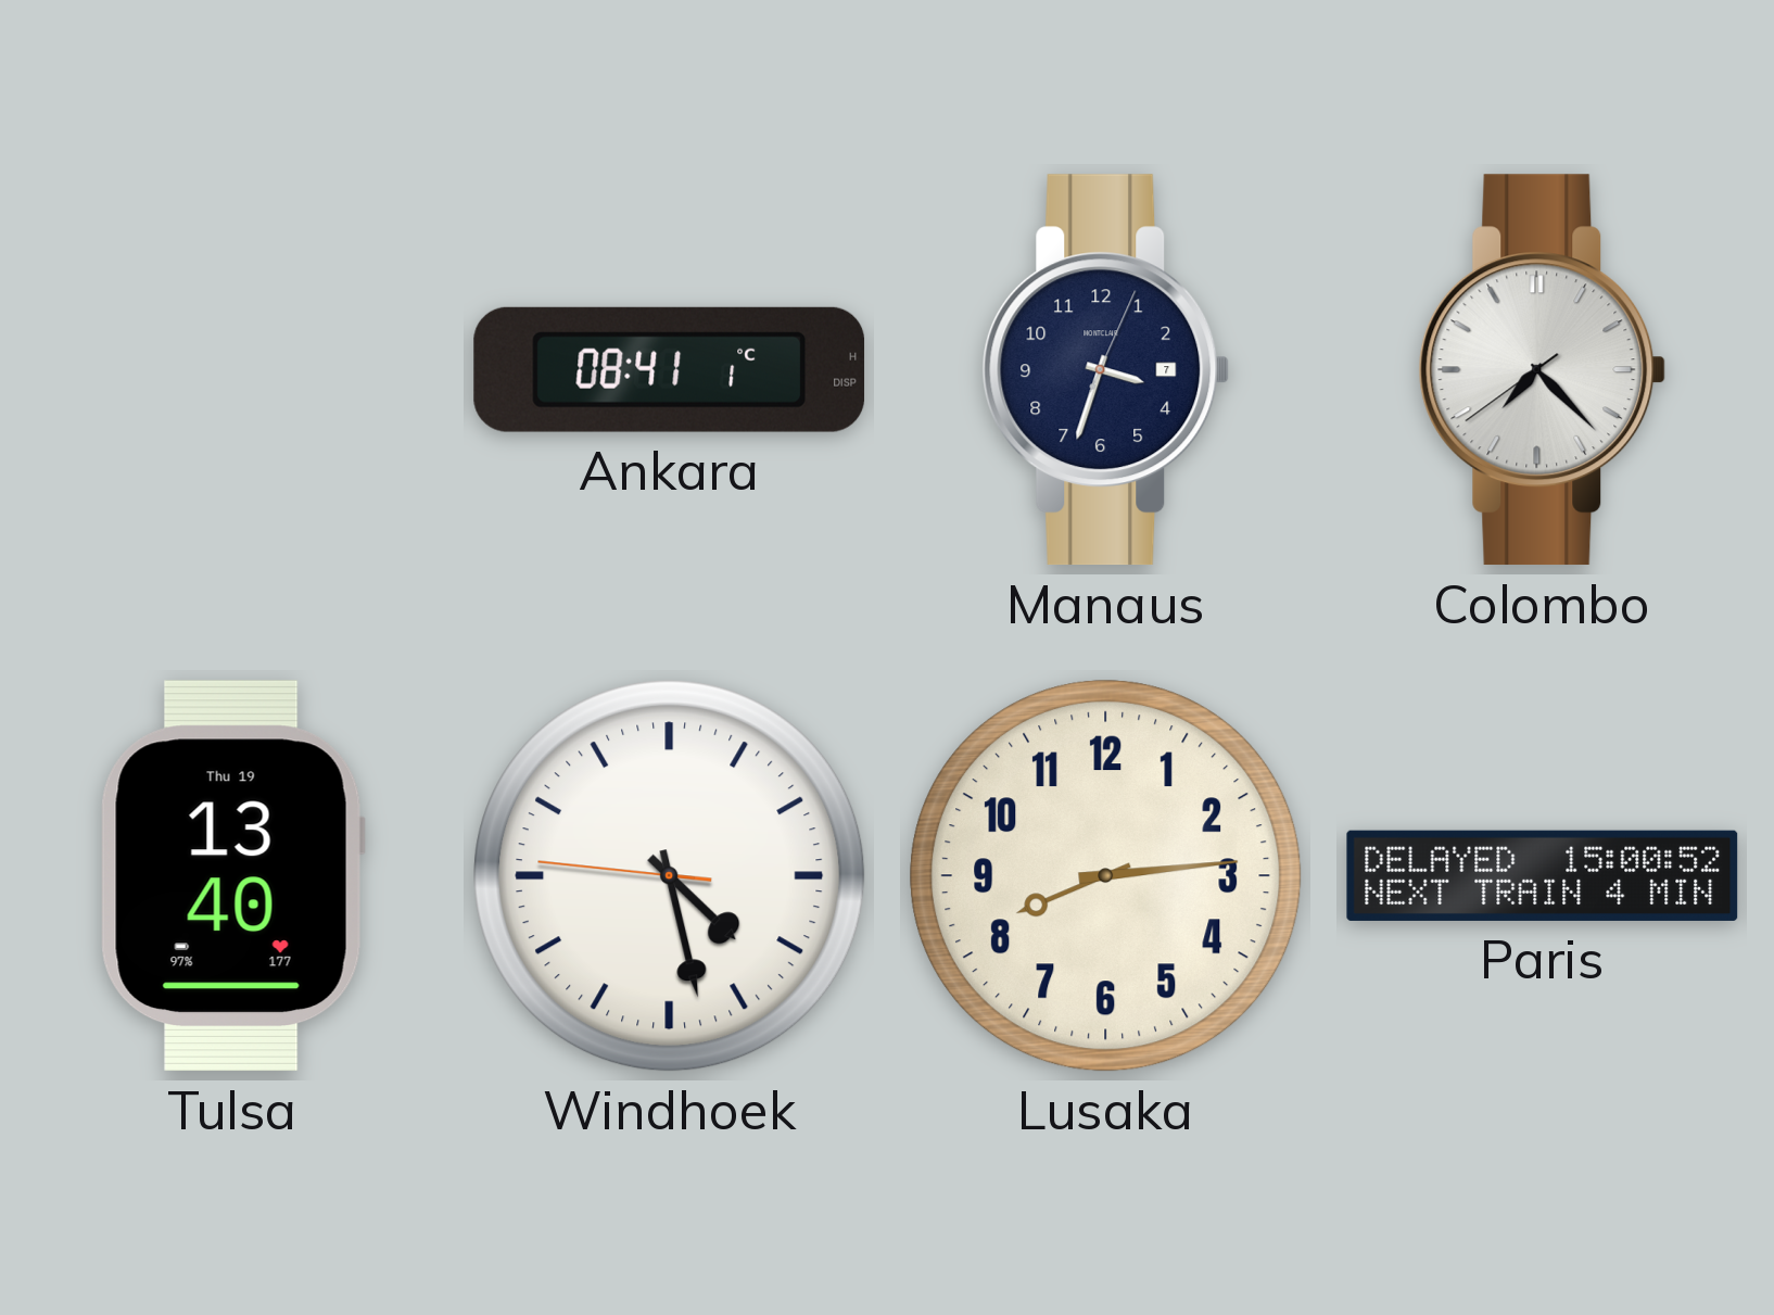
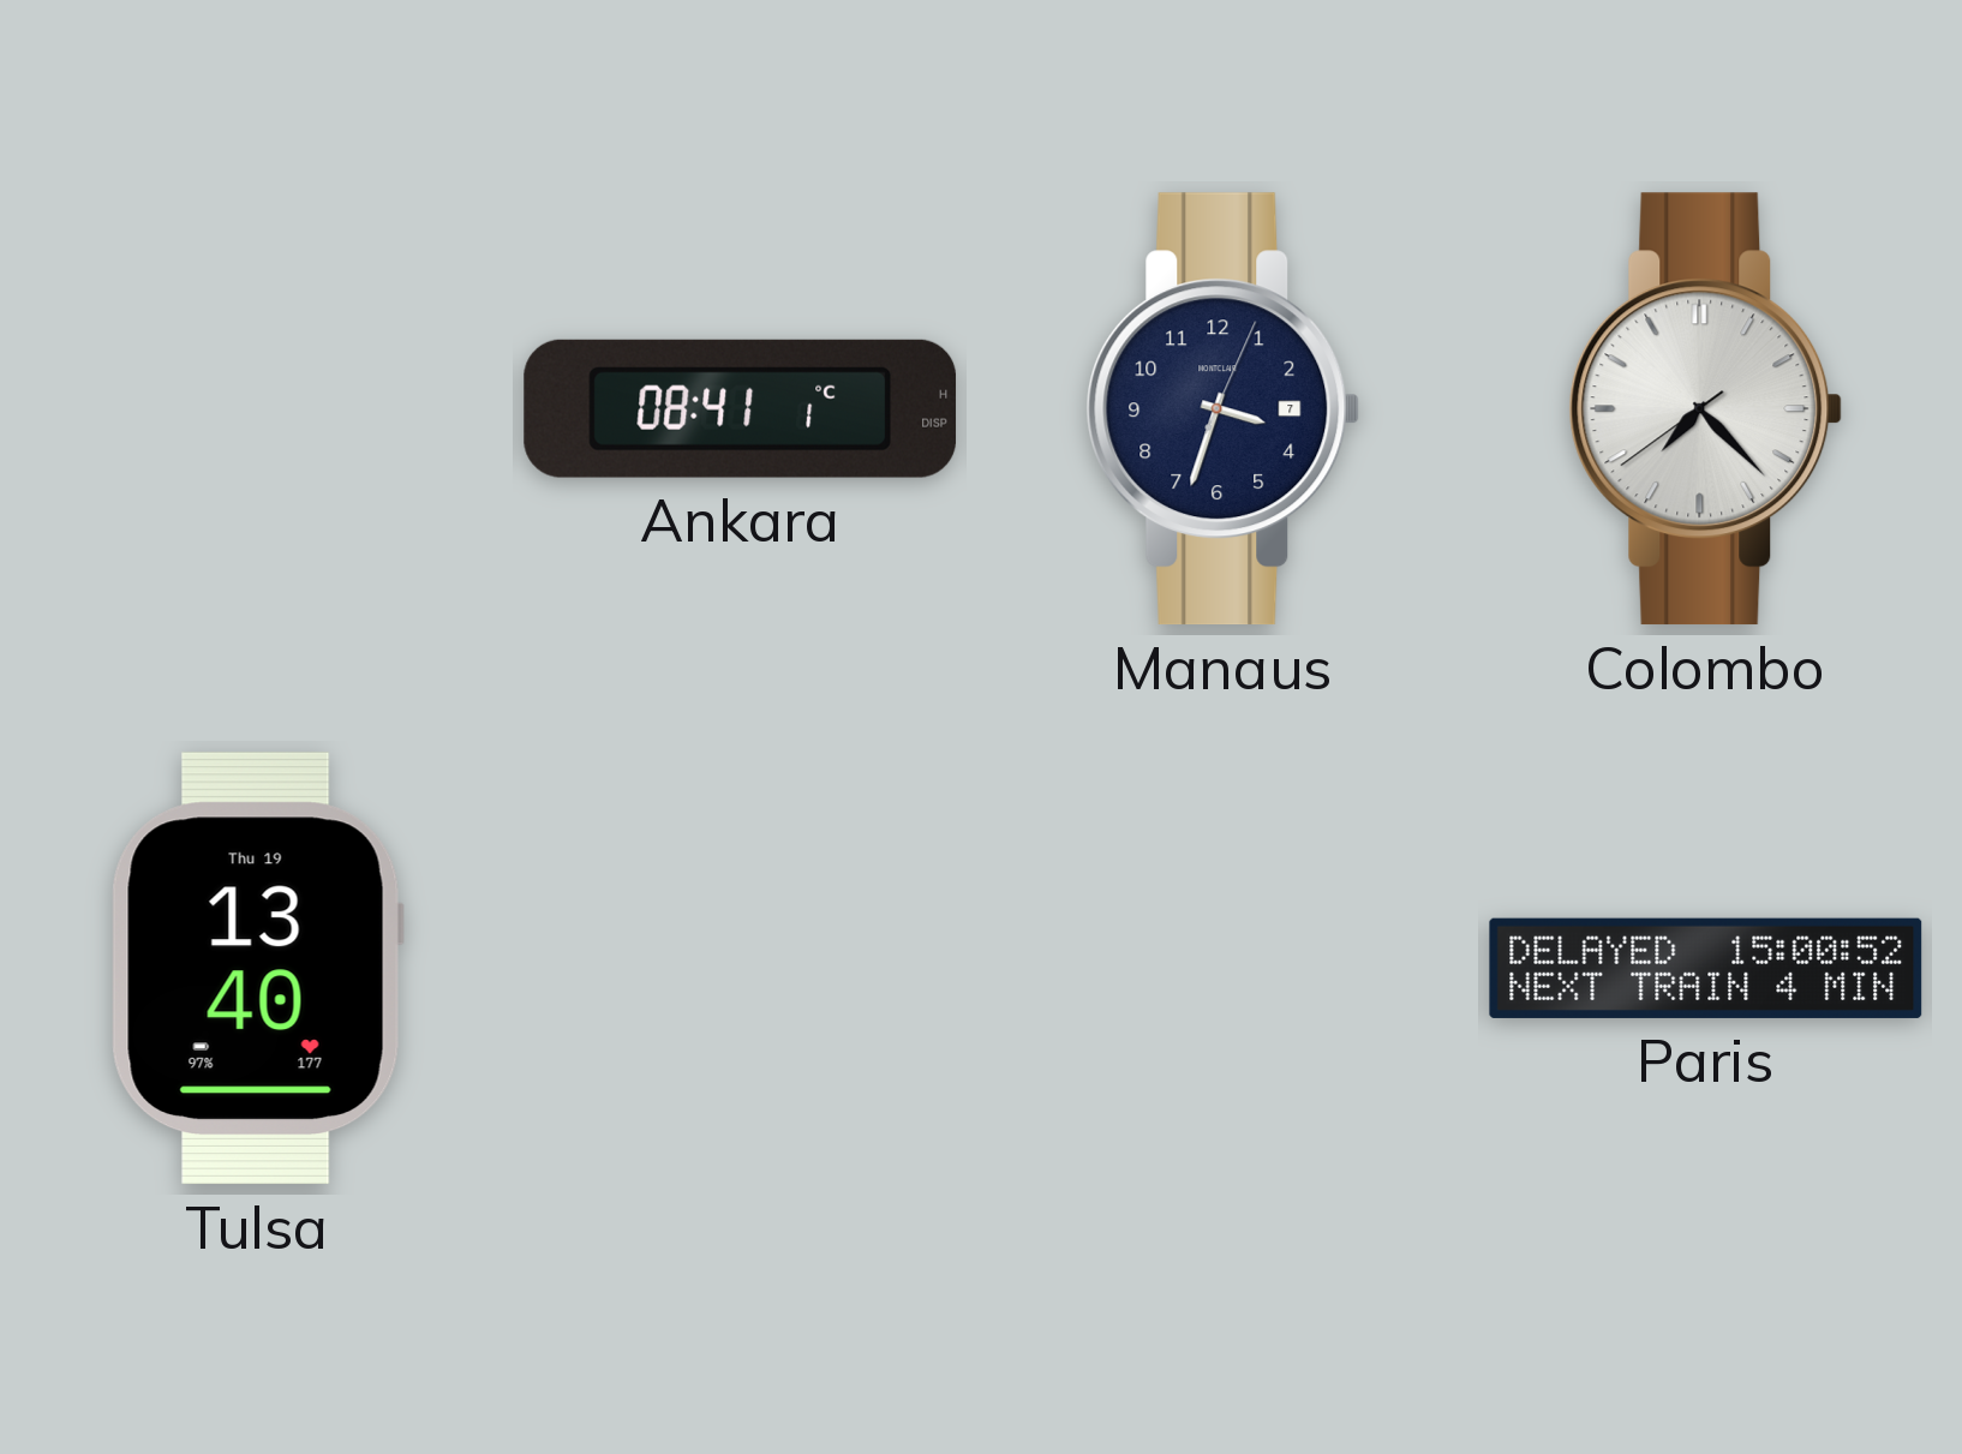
Windhoek: 4:27 -> none (670, 876)
Lusaka: 8:14 -> none (1106, 876)
